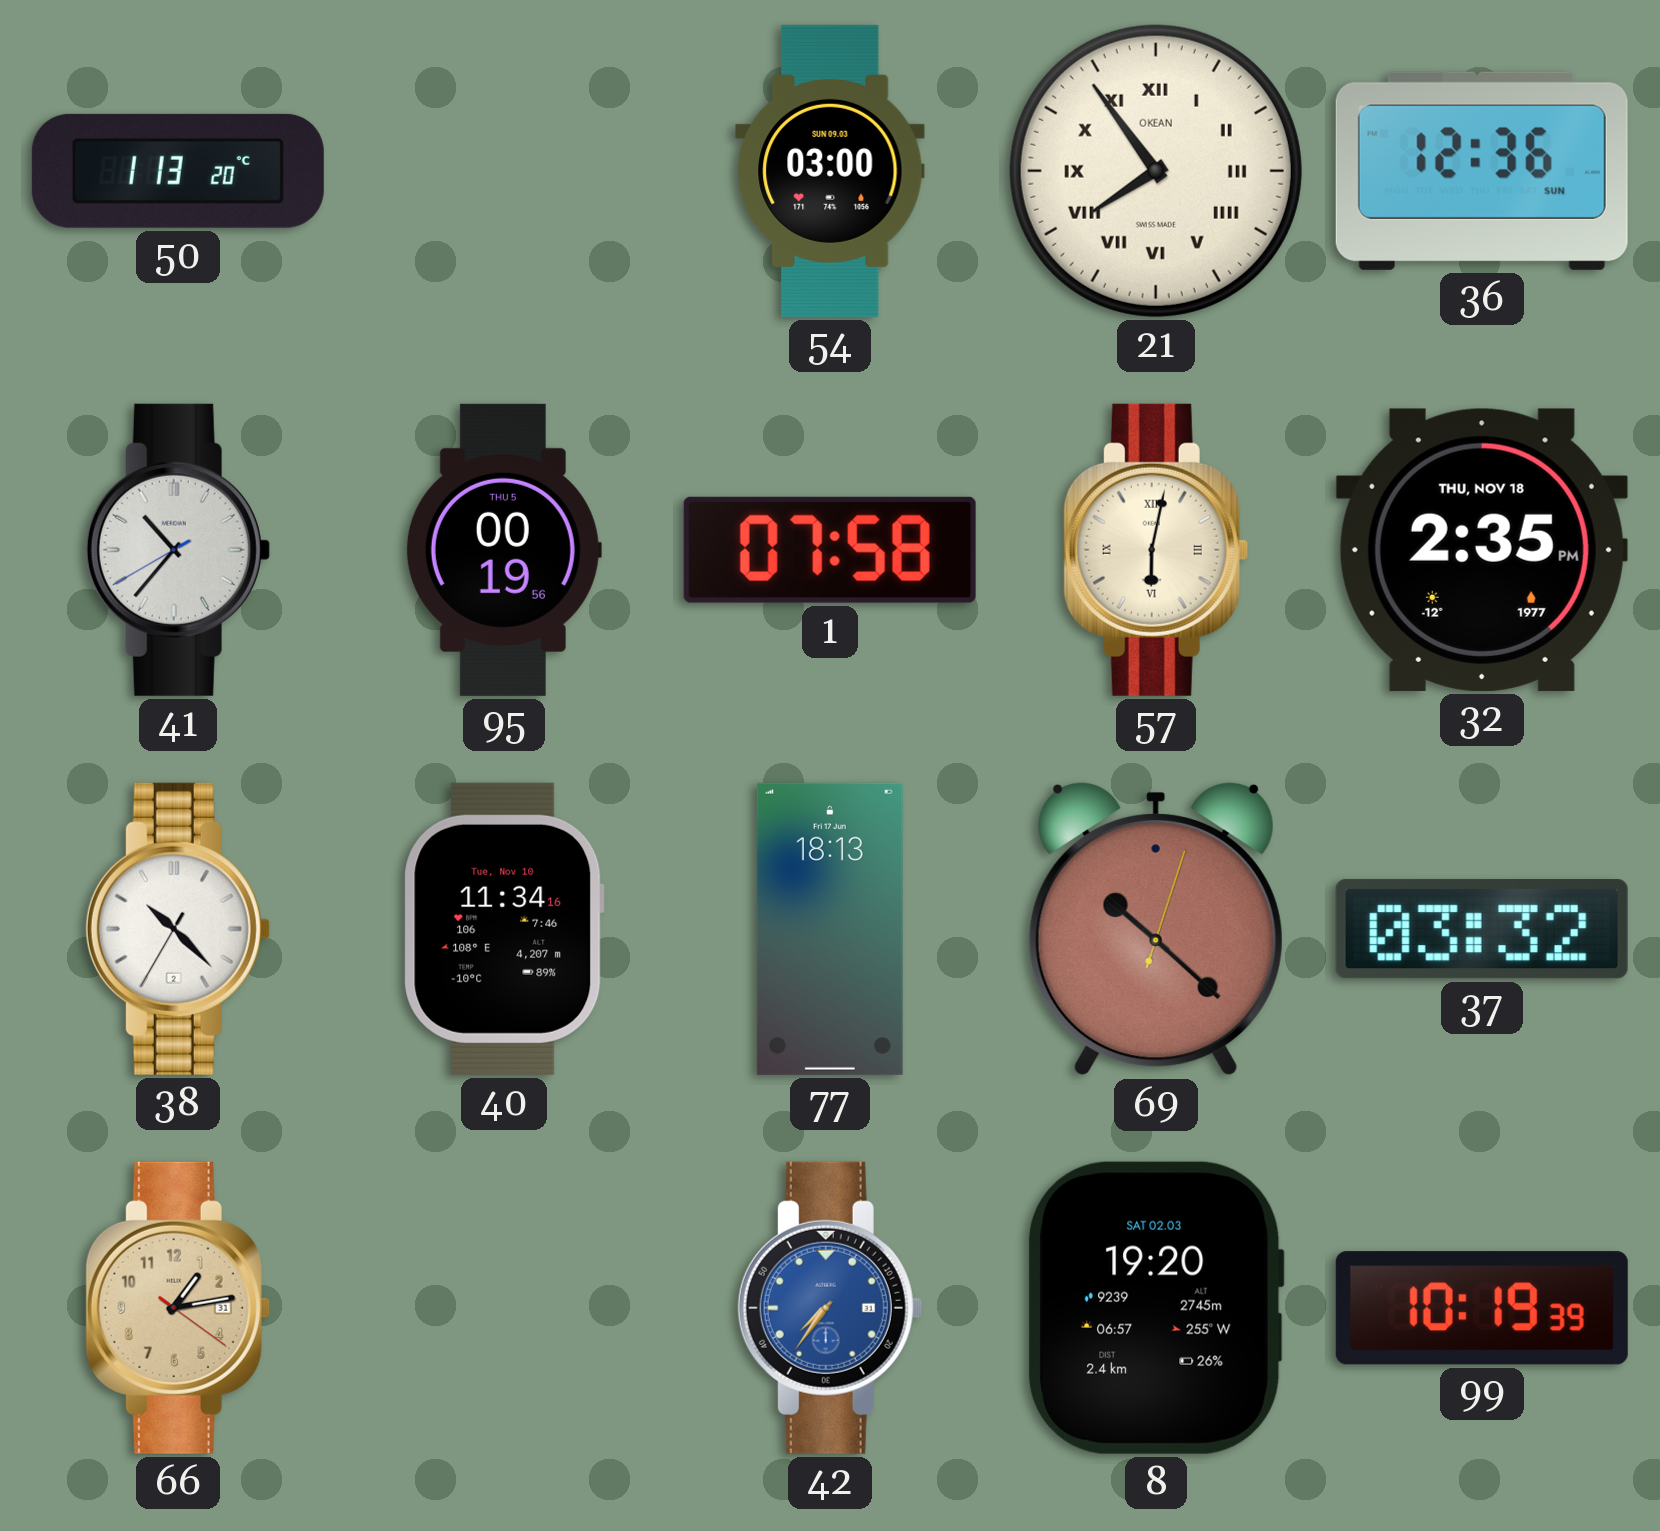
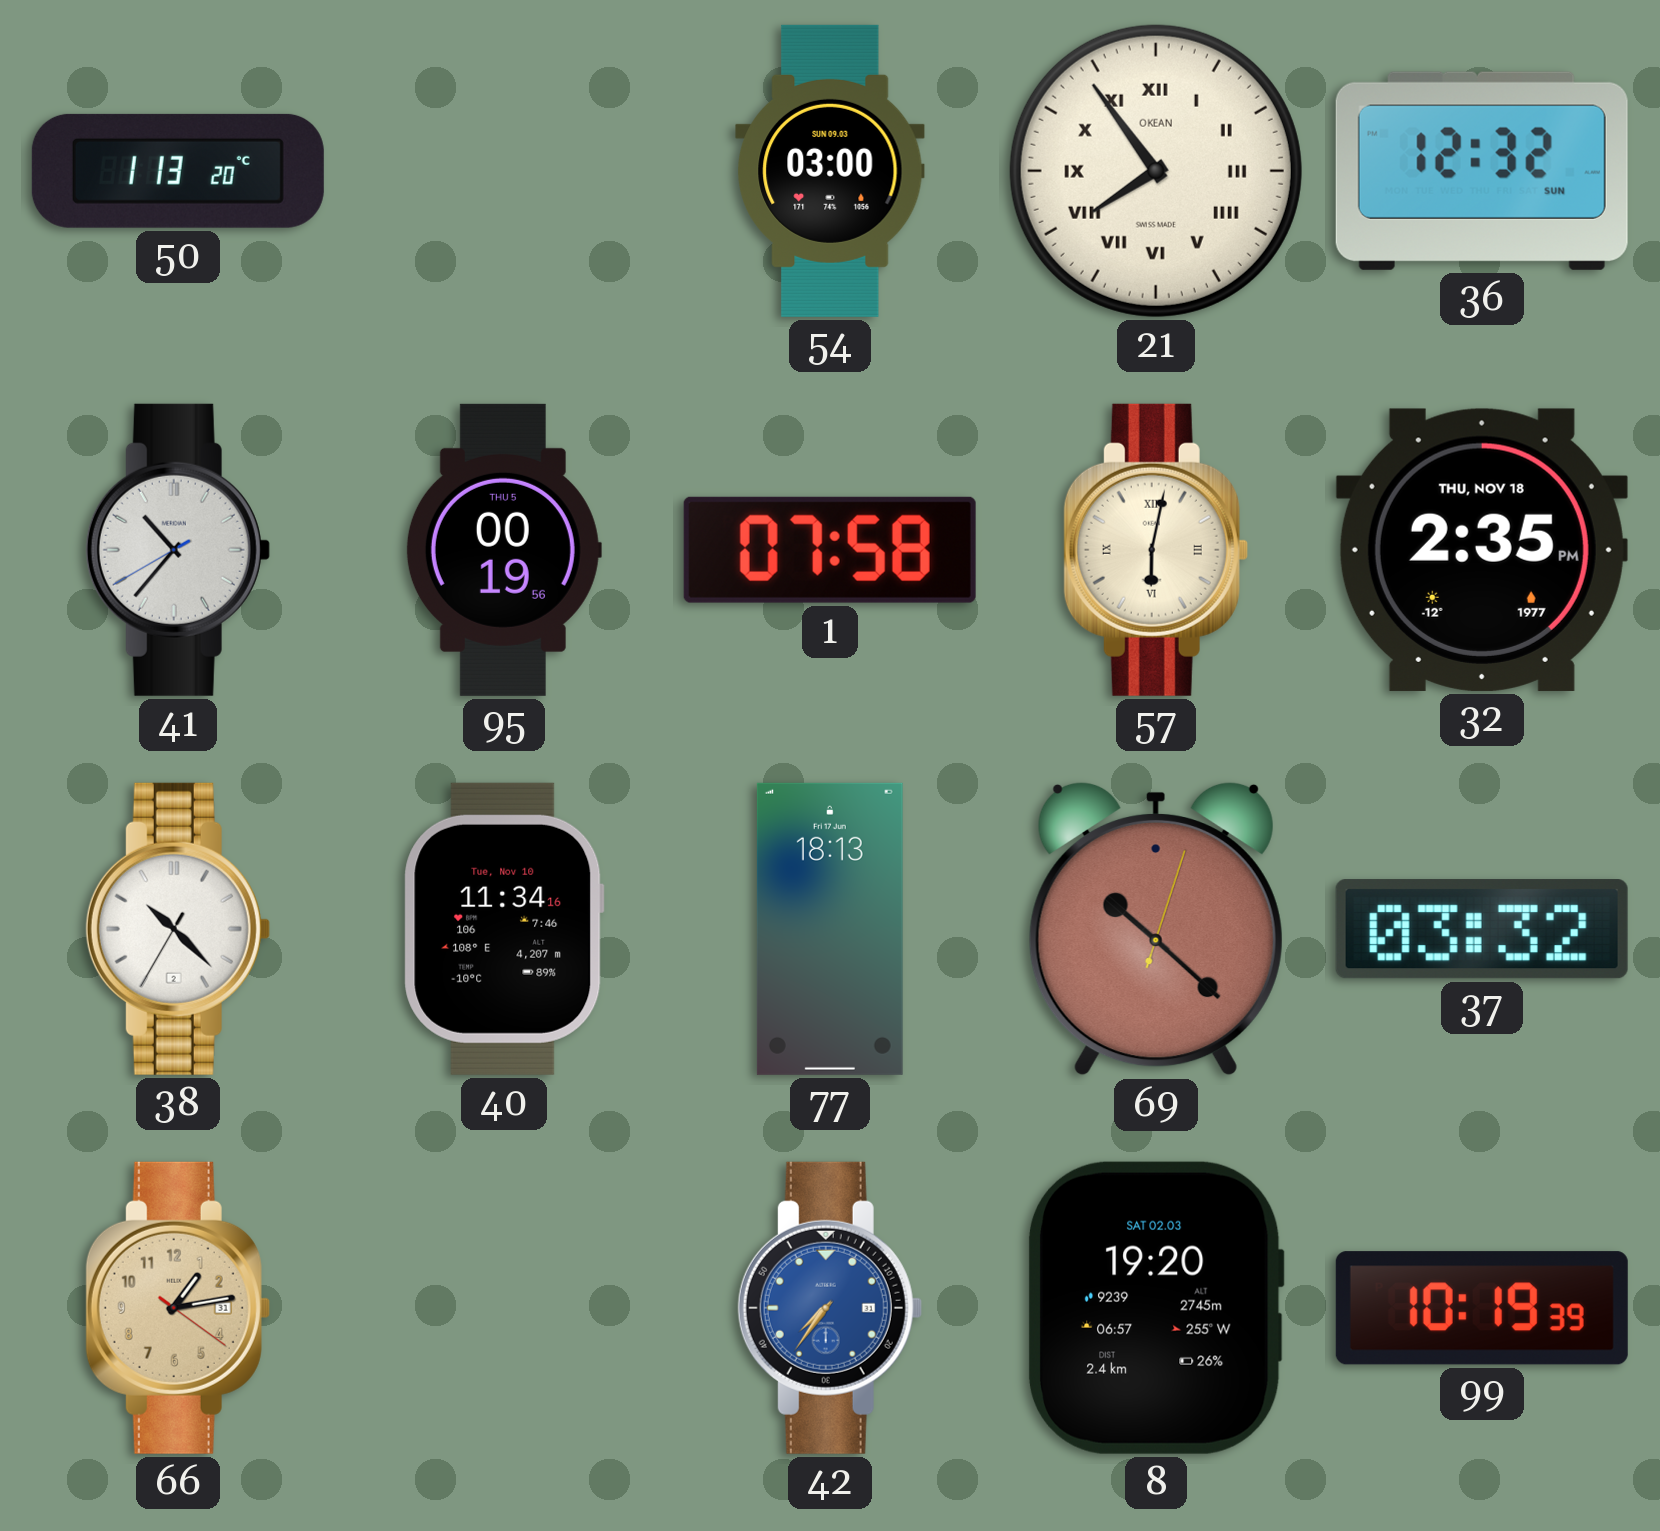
36: 12:36 -> 12:32 (1482, 171)
